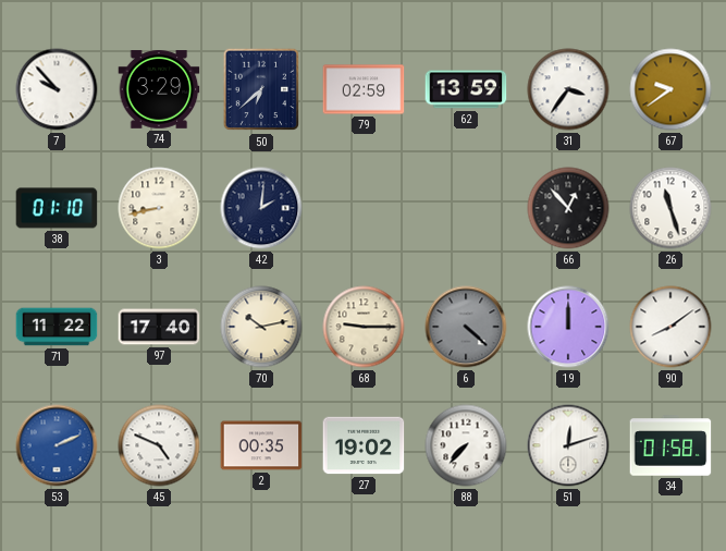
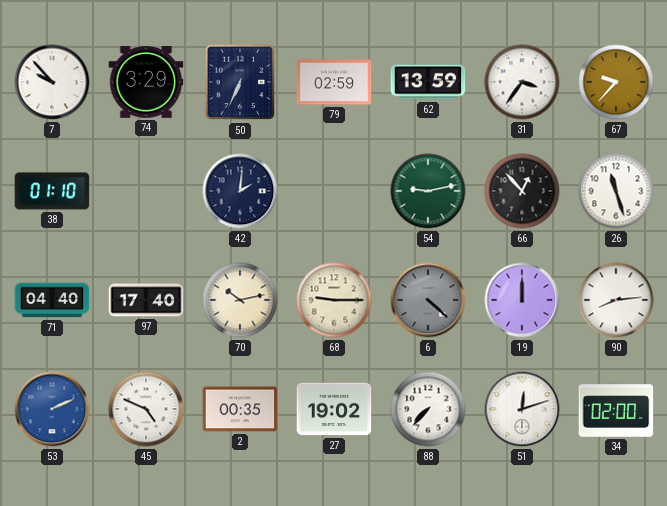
50: 6:38 -> 6:34 (240, 82)
67: 9:39 -> 9:37 (616, 82)
3: 8:43 -> none (159, 208)
54: none -> 9:13 (428, 191)
71: 11:22 -> 04:40 (52, 300)
90: 8:09 -> 8:14 (616, 300)
34: 01:58 -> 02:00 (616, 409)
